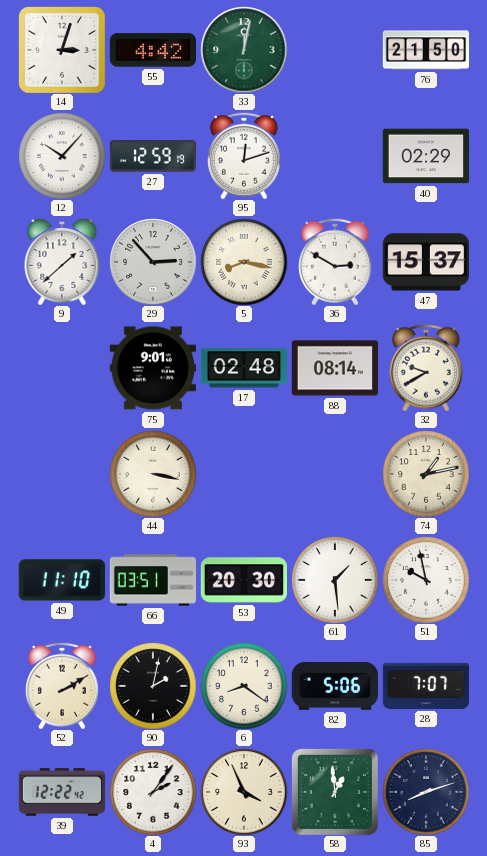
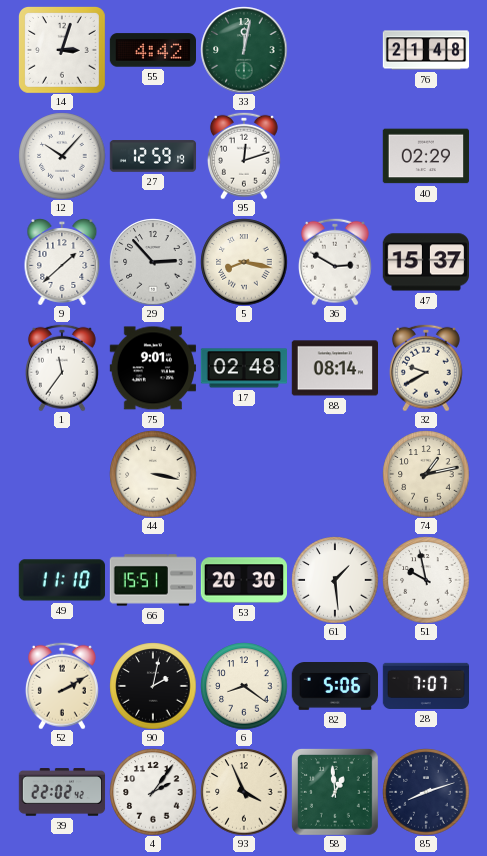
76: 21:50 -> 21:48 (426, 50)
1: none -> 11:36 (62, 368)
66: 03:51 -> 15:51 (153, 580)
39: 12:22 -> 22:02 (62, 792)
